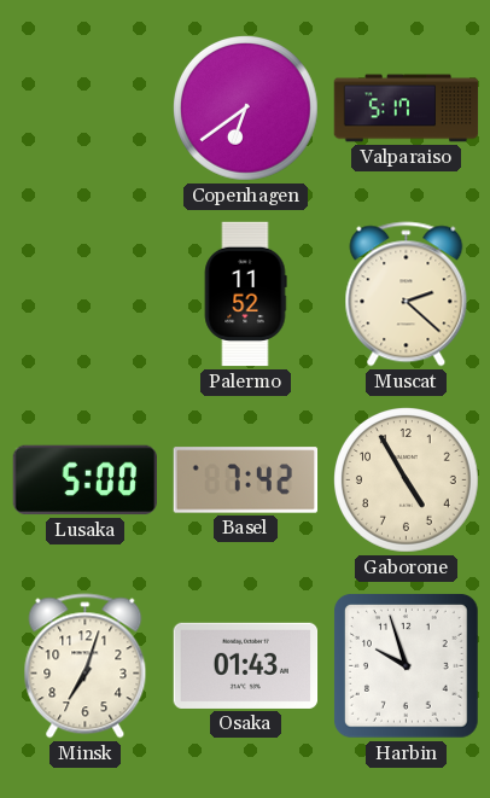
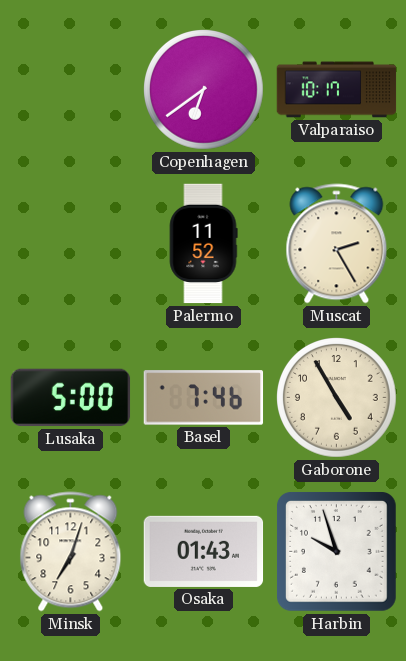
Valparaiso: 5:17 -> 10:17 (337, 90)
Muscat: 2:22 -> 2:25 (337, 244)
Basel: 7:42 -> 7:46 (204, 398)
